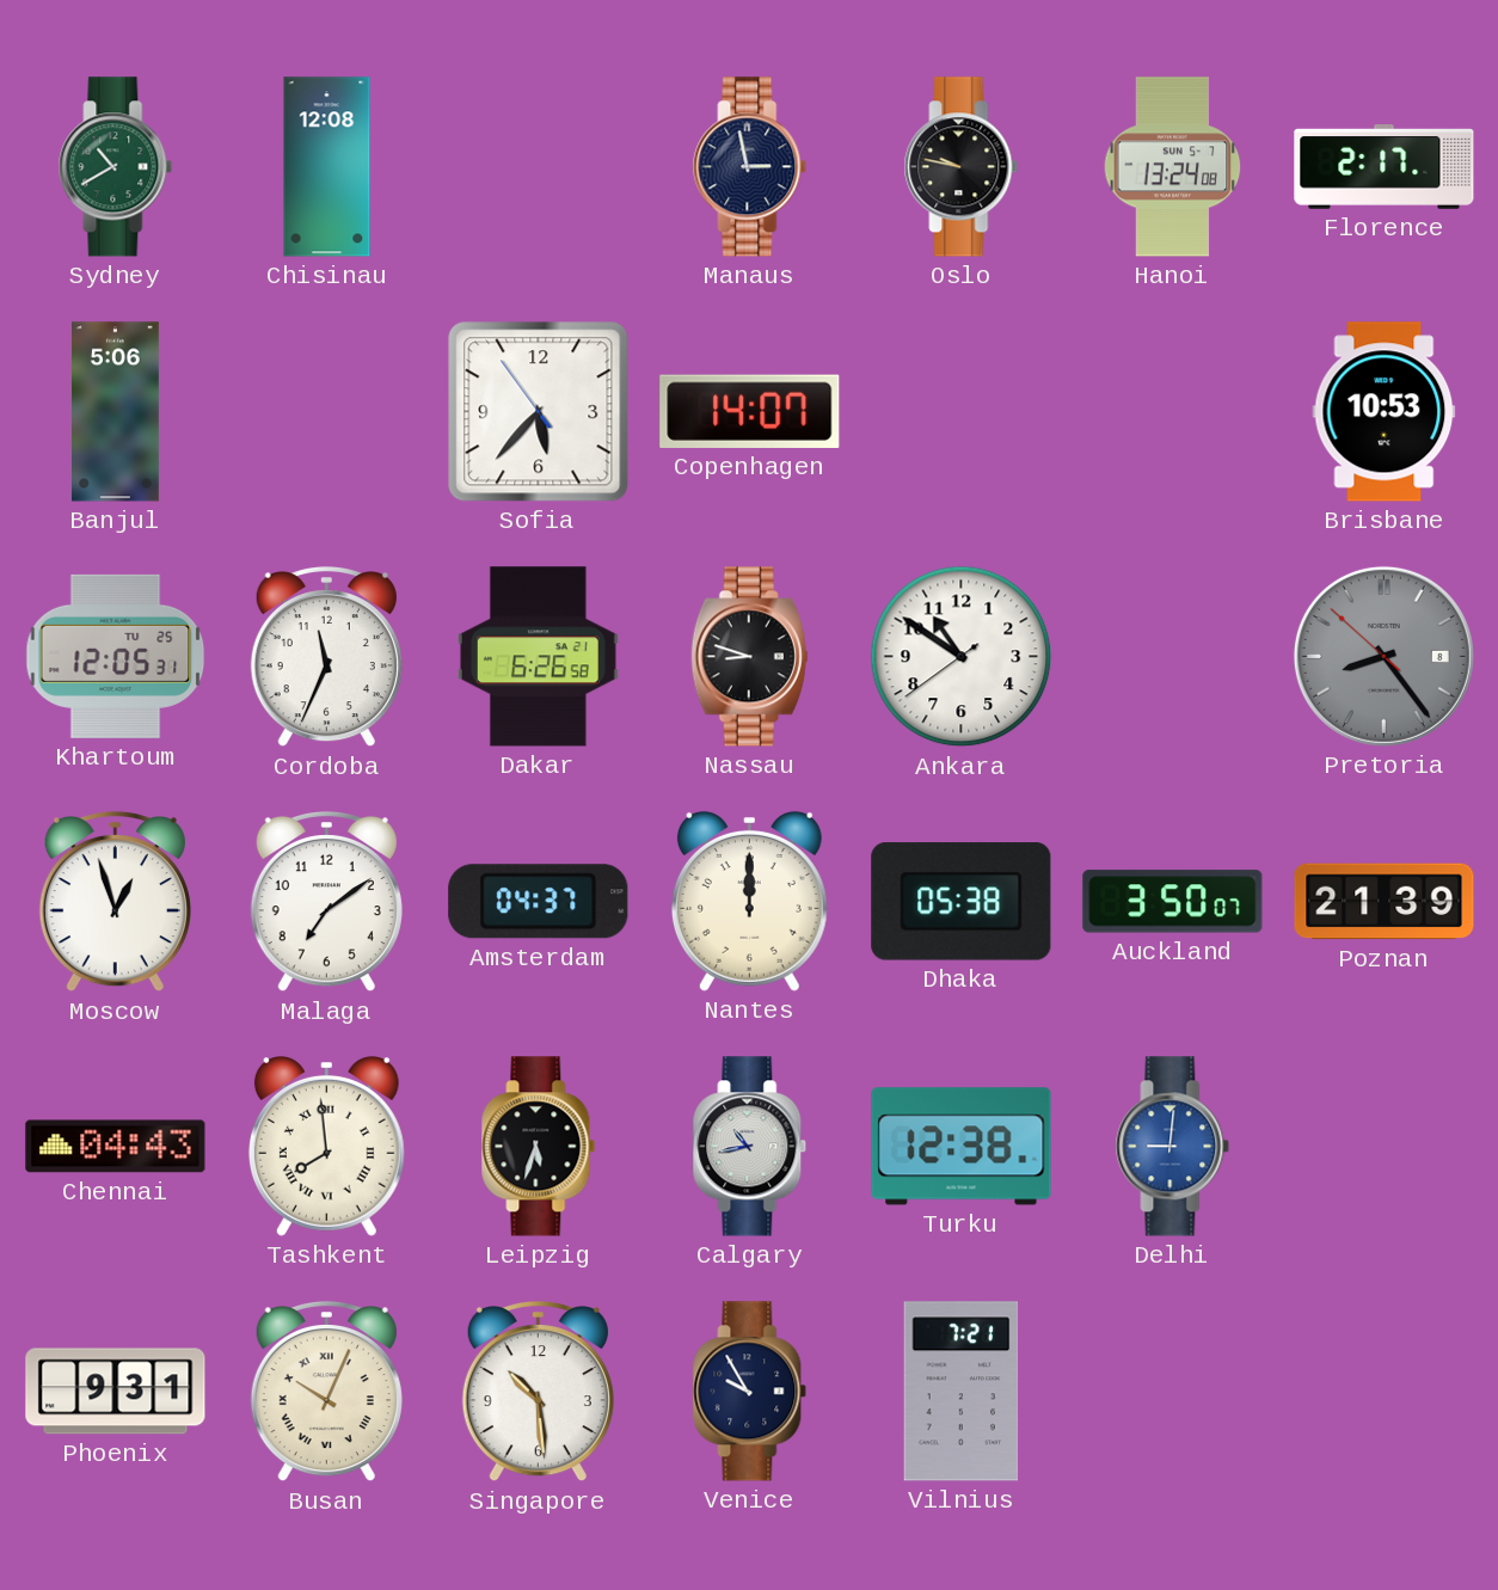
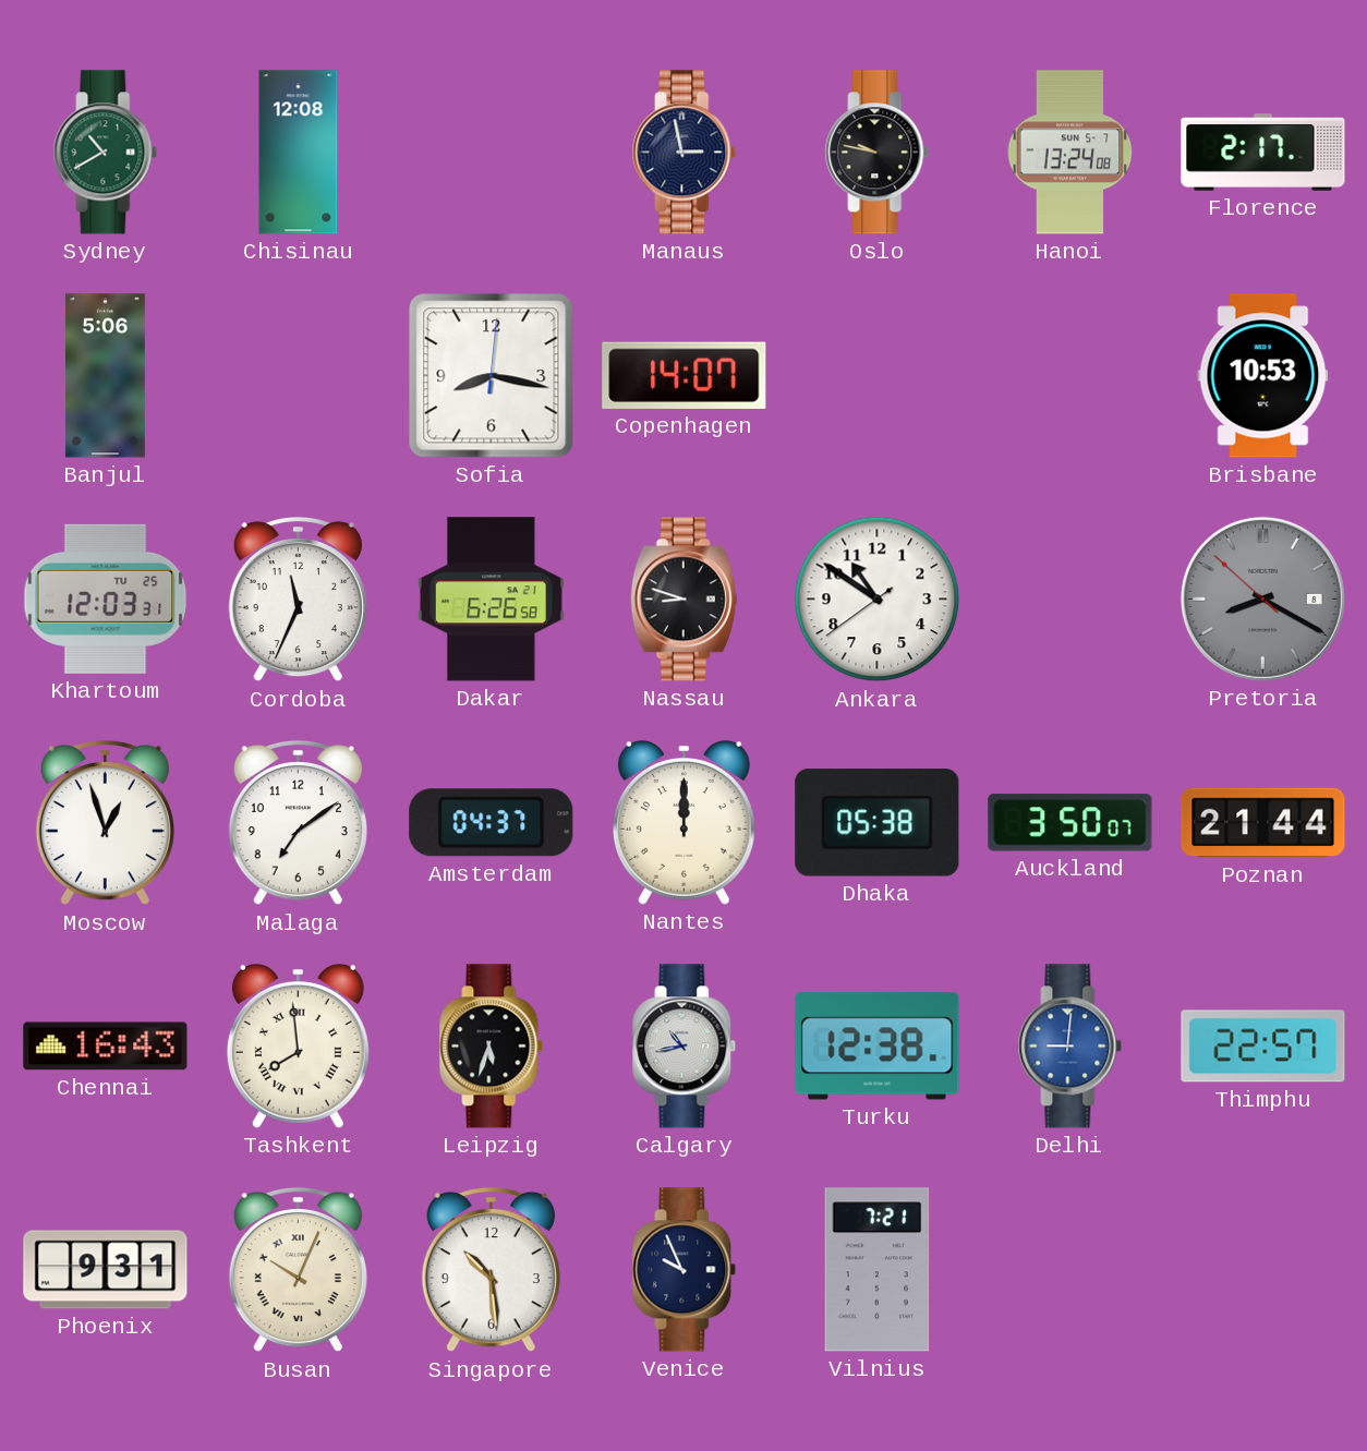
Sofia: 5:36 -> 8:17 (492, 376)
Khartoum: 12:05 -> 12:03 (106, 598)
Pretoria: 8:23 -> 8:19 (1262, 598)
Poznan: 21:39 -> 21:44 (1263, 823)
Chennai: 04:43 -> 16:43 (106, 1047)
Thimphu: none -> 22:57 (1263, 1047)
Venice: 9:55 -> 9:56 (685, 1270)
